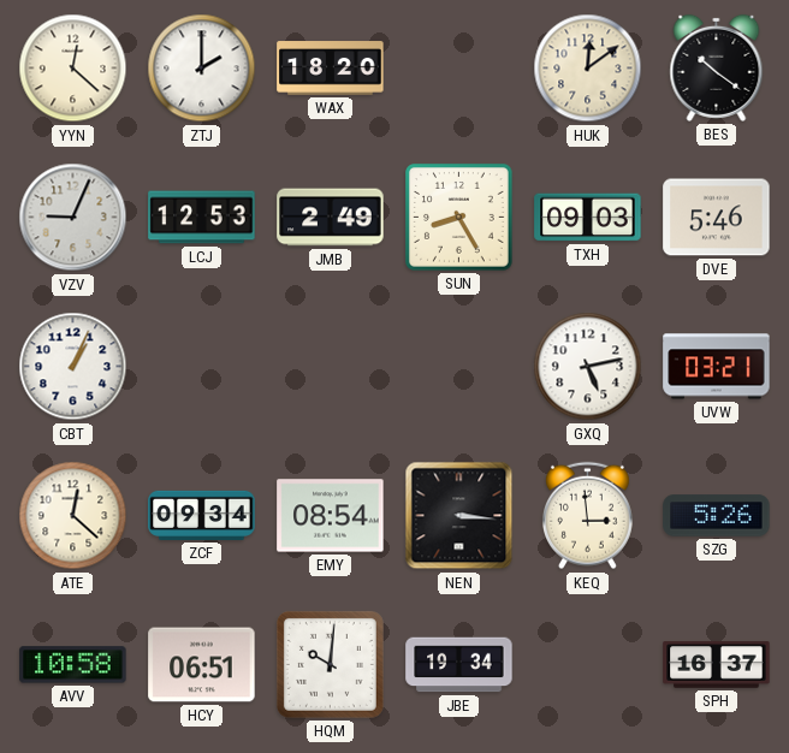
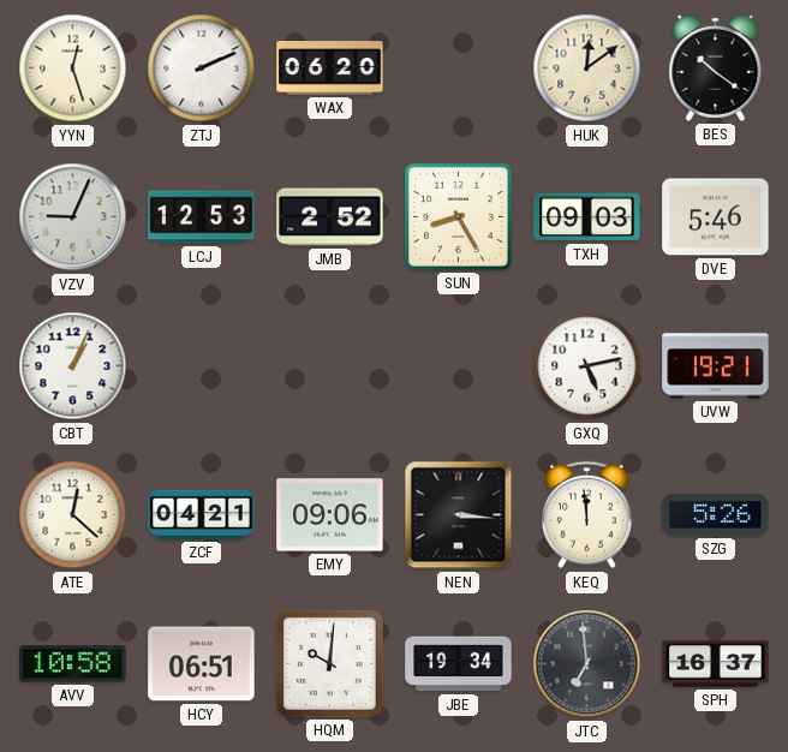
YYN: 12:22 -> 12:27 (73, 68)
ZTJ: 2:00 -> 2:11 (202, 68)
WAX: 18:20 -> 06:20 (330, 68)
JMB: 2:49 -> 2:52 (330, 217)
UVW: 03:21 -> 19:21 (716, 366)
ZCF: 09:34 -> 04:21 (202, 514)
EMY: 08:54 -> 09:06 (330, 515)
KEQ: 2:59 -> 11:59 (586, 515)
JTC: none -> 6:59 (587, 664)
